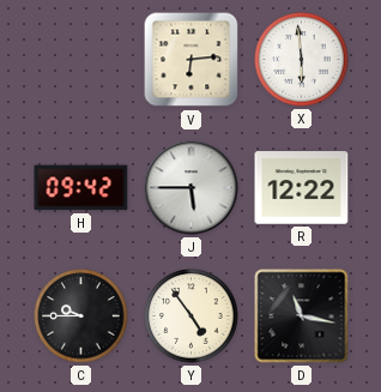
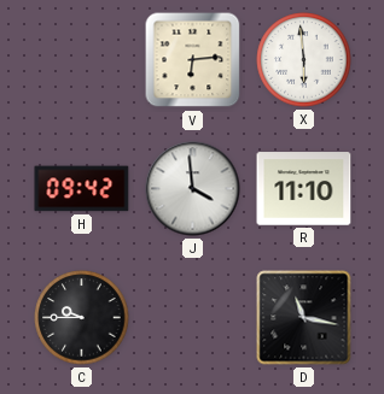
J: 5:45 -> 3:59 (193, 189)
R: 12:22 -> 11:10 (304, 189)
Y: 4:54 -> none (192, 316)
